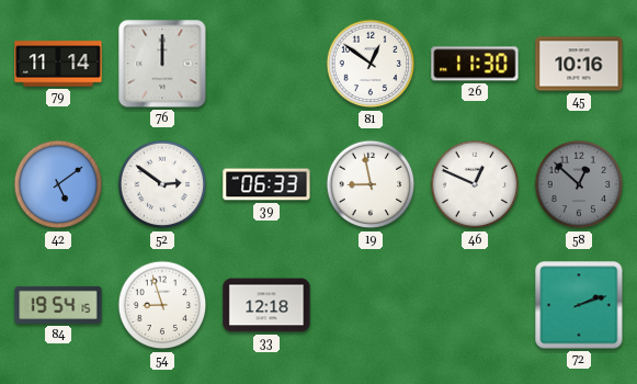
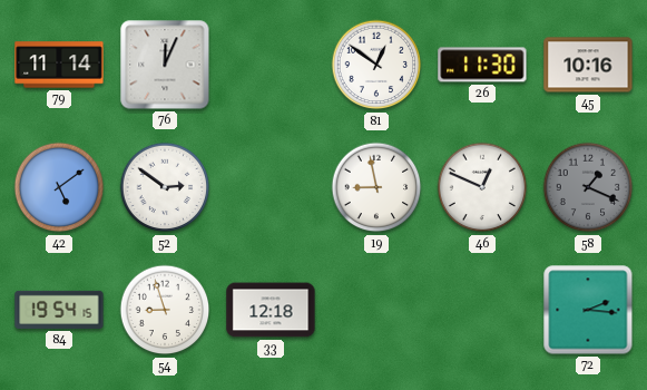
76: 12:00 -> 12:04 (165, 65)
39: 06:33 -> none (266, 184)
58: 12:52 -> 1:19 (588, 187)
72: 2:12 -> 2:16 (588, 310)
